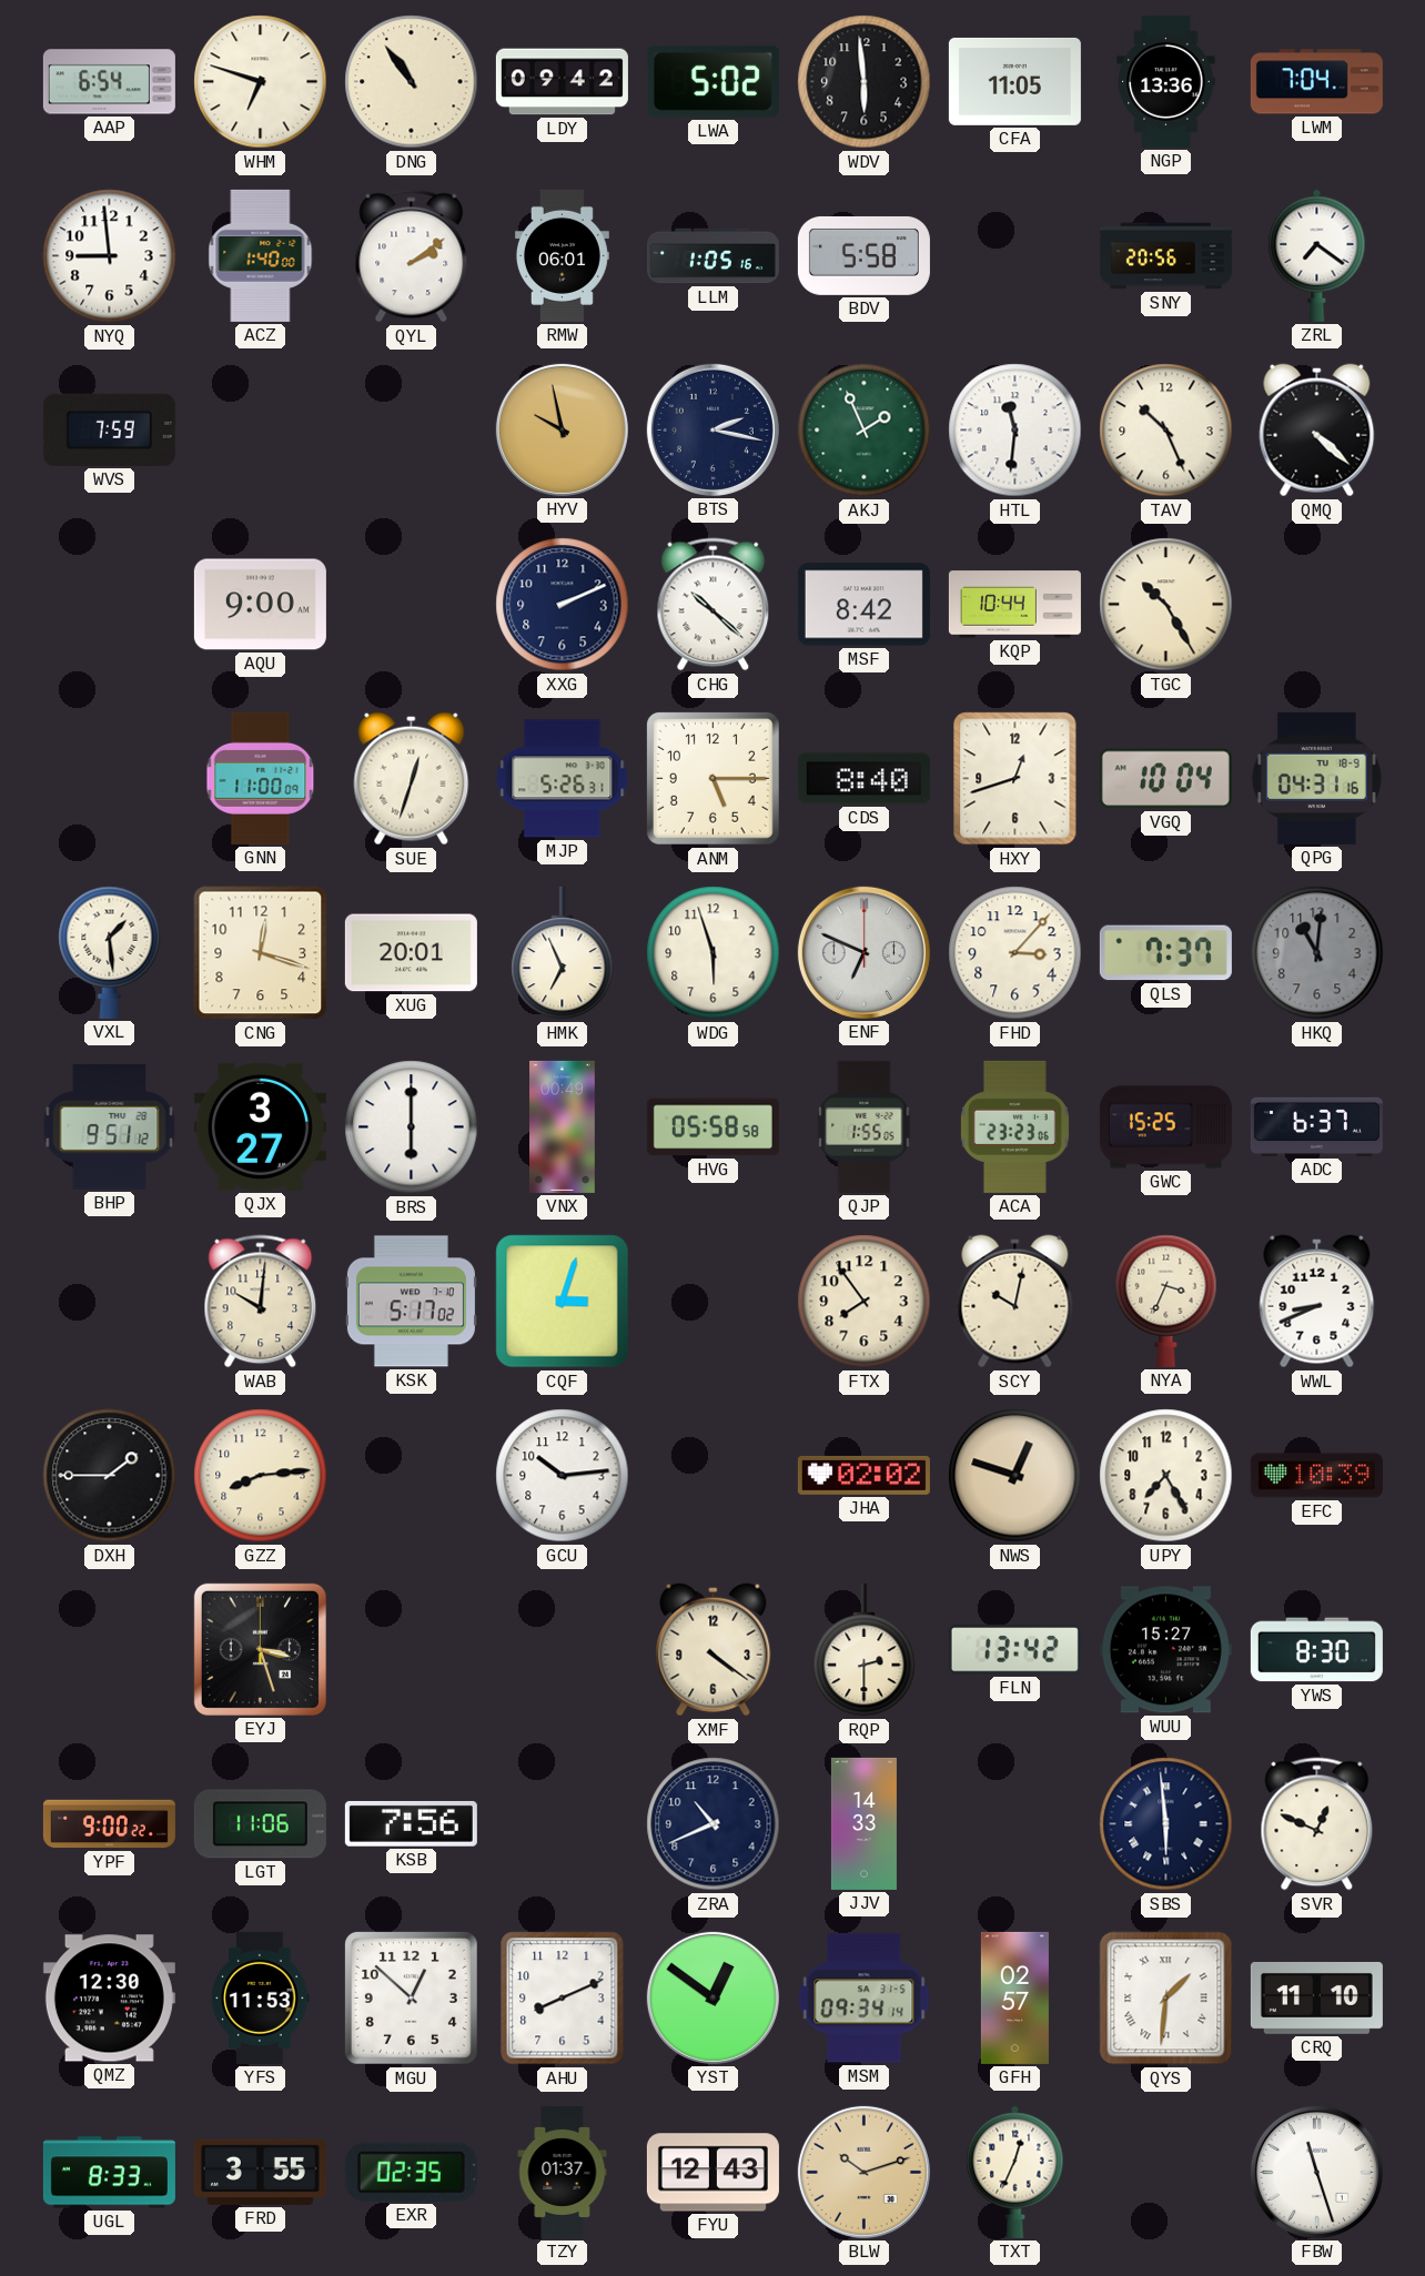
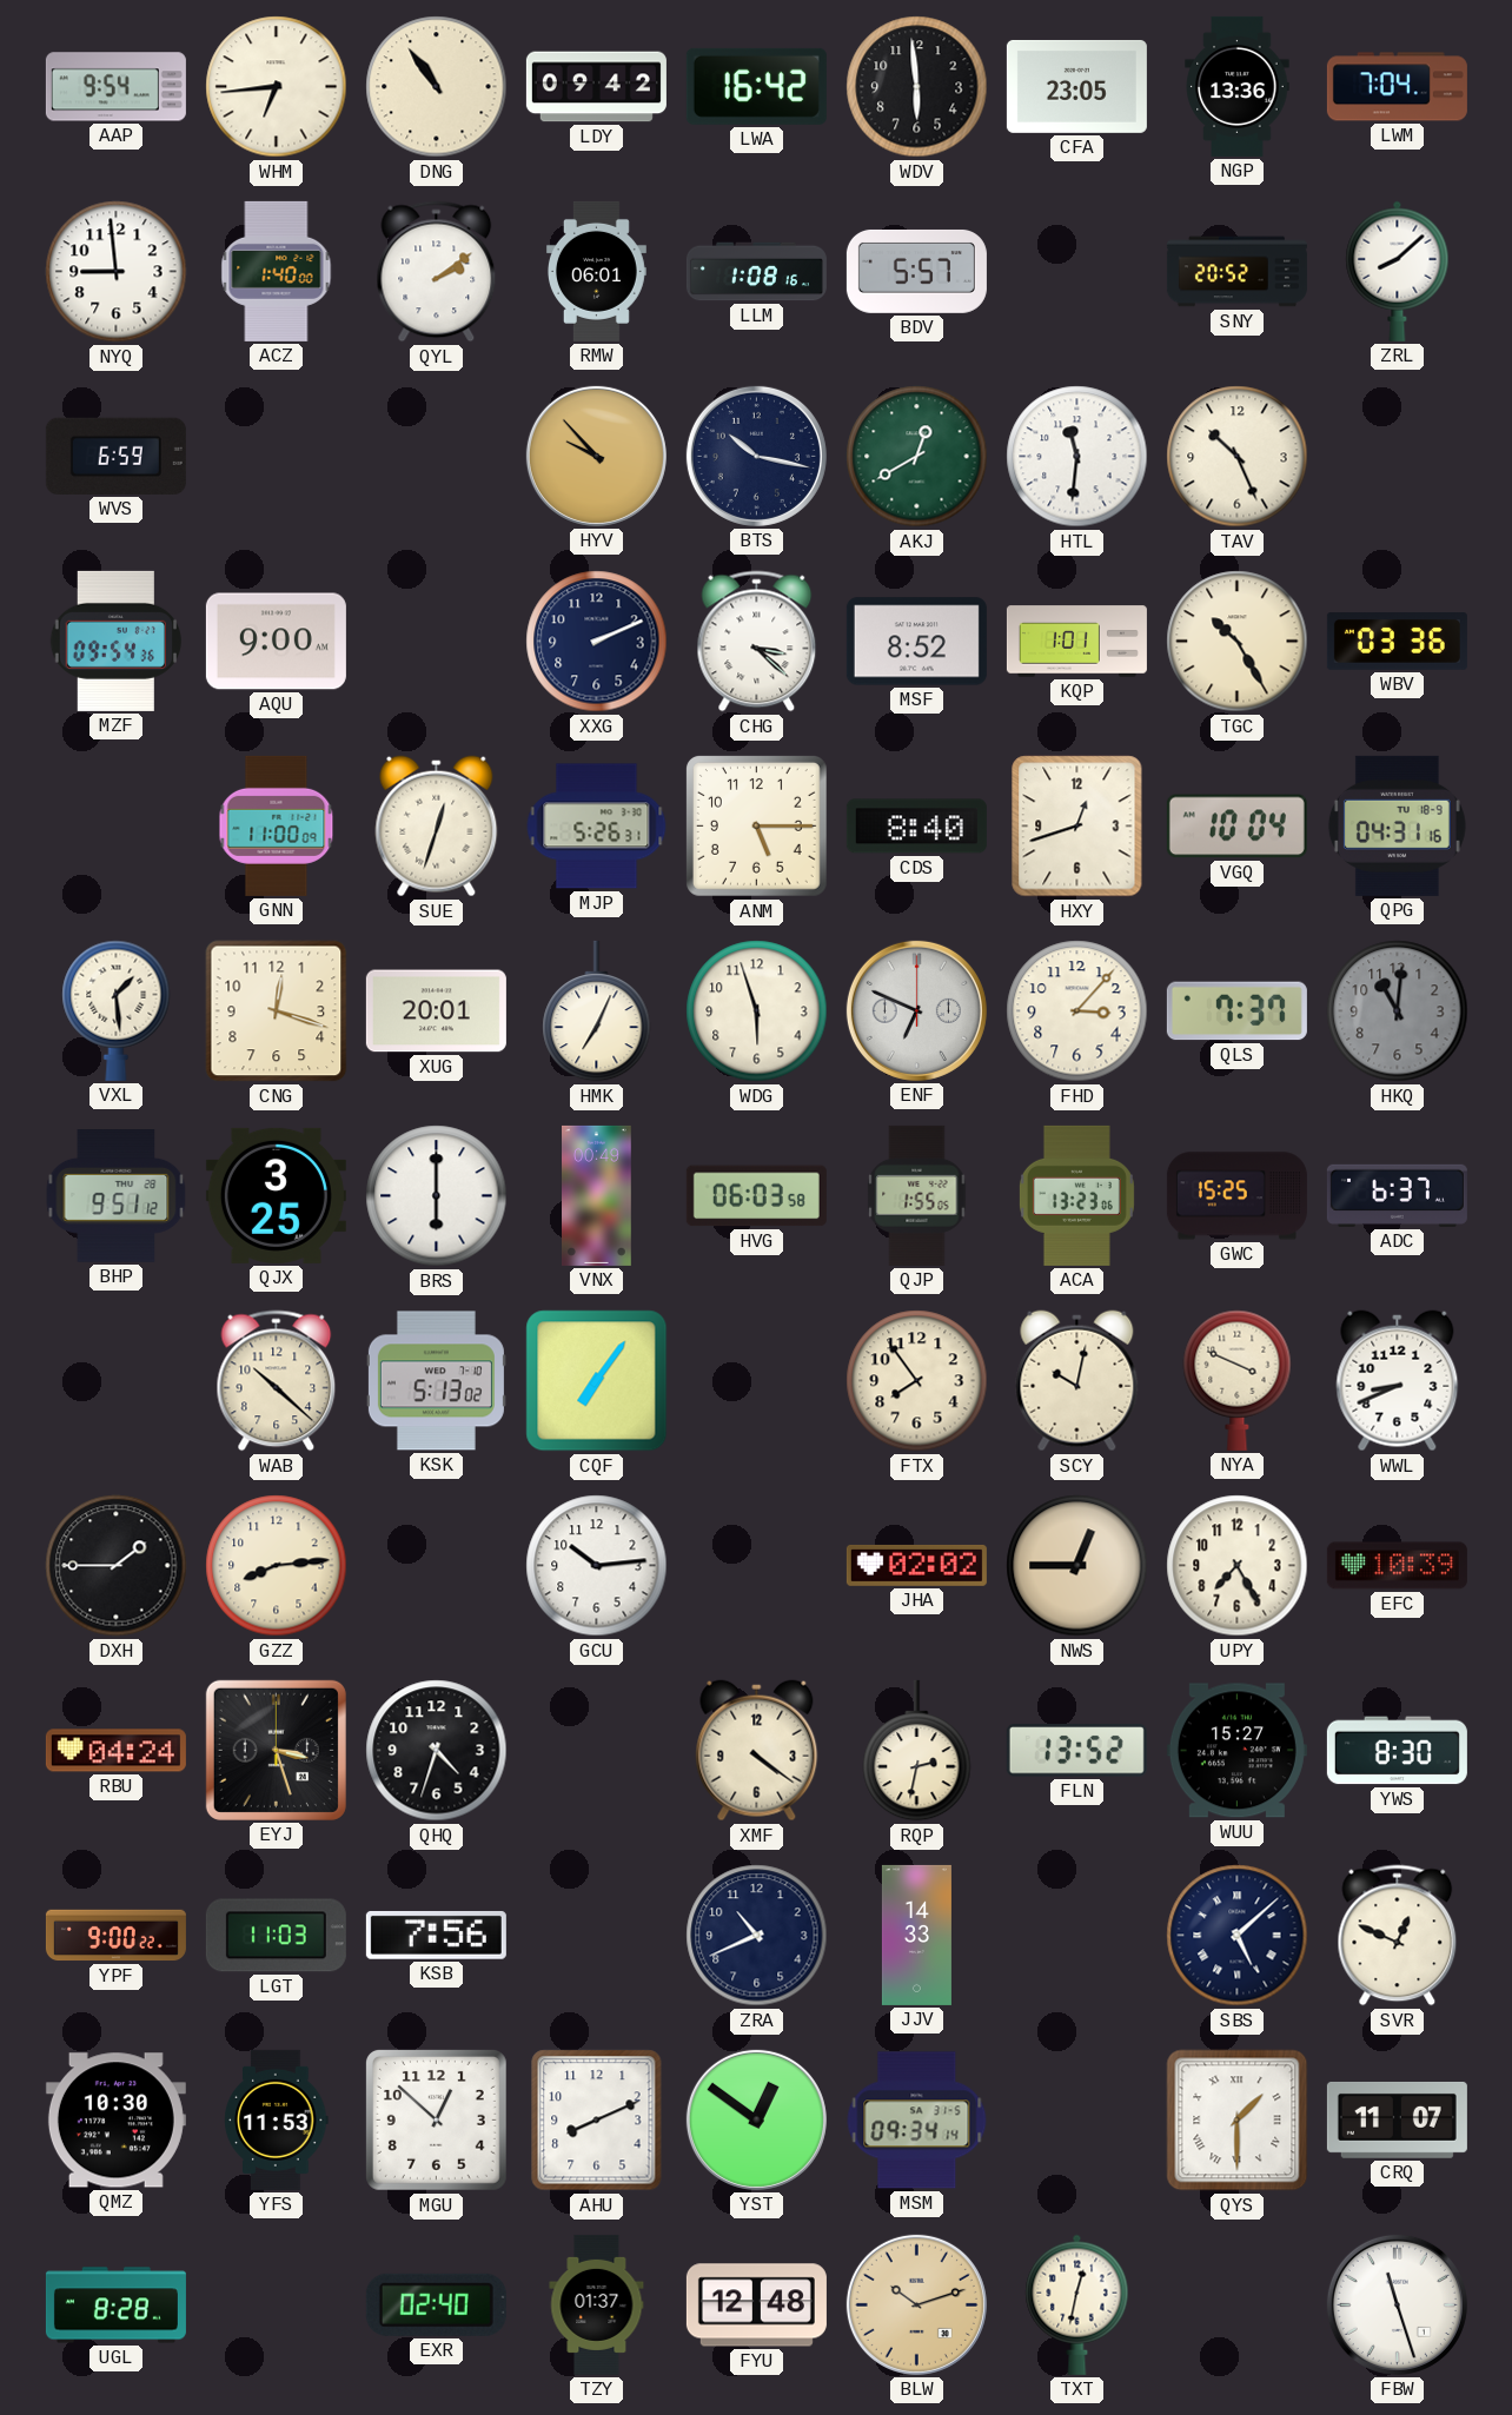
AAP: 6:54 -> 9:54 (115, 87)
WHM: 6:48 -> 6:44 (277, 87)
LWA: 5:02 -> 16:42 (756, 86)
CFA: 11:05 -> 23:05 (1076, 86)
LLM: 1:05 -> 1:08 (756, 272)
BDV: 5:58 -> 5:57 (916, 271)
SNY: 20:56 -> 20:52 (1236, 272)
ZRL: 7:21 -> 8:08 (1398, 271)
WVS: 7:59 -> 6:59 (115, 456)
HYV: 9:58 -> 9:53 (596, 456)
BTS: 2:17 -> 10:17 (756, 456)
AKJ: 1:56 -> 12:40 (917, 457)
QMQ: 4:22 -> none (1317, 431)
MZF: none -> 09:54 (115, 641)
CHG: 10:22 -> 3:22 (757, 642)
MSF: 8:42 -> 8:52 (916, 642)
KQP: 10:44 -> 1:01 (1076, 642)
WBV: none -> 03:36 (1397, 642)
HMK: 6:56 -> 7:04 (597, 1011)
QJX: 3:27 -> 3:25 (276, 1195)
HVG: 05:58 -> 06:03 (756, 1196)
ACA: 23:23 -> 13:23 (1076, 1195)
WAB: 10:01 -> 10:22 (277, 1381)
KSK: 5:17 -> 5:13 (436, 1381)
CQF: 3:03 -> 7:06 (597, 1381)
NYA: 3:34 -> 3:49 (1238, 1380)
NWS: 12:48 -> 12:45 (1077, 1566)
RBU: none -> 04:24 (115, 1751)
QHQ: none -> 4:33 (437, 1751)
RQP: 2:30 -> 2:32 (917, 1751)
FLN: 13:42 -> 13:52 (1076, 1751)
LGT: 11:06 -> 11:03 (276, 1936)
SBS: 5:59 -> 5:08 (1238, 1936)
QMZ: 12:30 -> 10:30 (115, 2121)
GFH: 02:57 -> none (1014, 1997)
QYS: 1:31 -> 1:30 (1238, 2121)
CRQ: 11:10 -> 11:07 (1397, 2119)
UGL: 8:33 -> 8:28 (115, 2305)
FRD: 3:55 -> none (260, 2172)
EXR: 02:35 -> 02:40 (436, 2304)
FYU: 12:43 -> 12:48 (756, 2305)
TXT: 12:34 -> 12:32 (1077, 2304)
